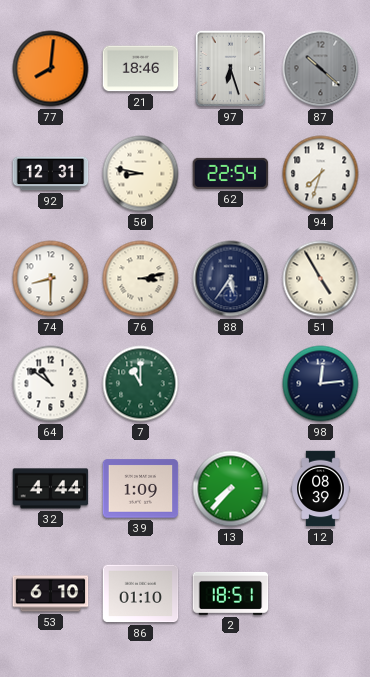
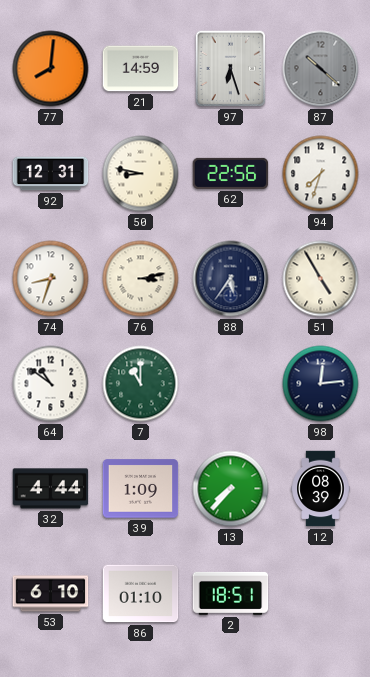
21: 18:46 -> 14:59 (141, 69)
62: 22:54 -> 22:56 (231, 173)
74: 8:30 -> 8:33 (51, 279)
